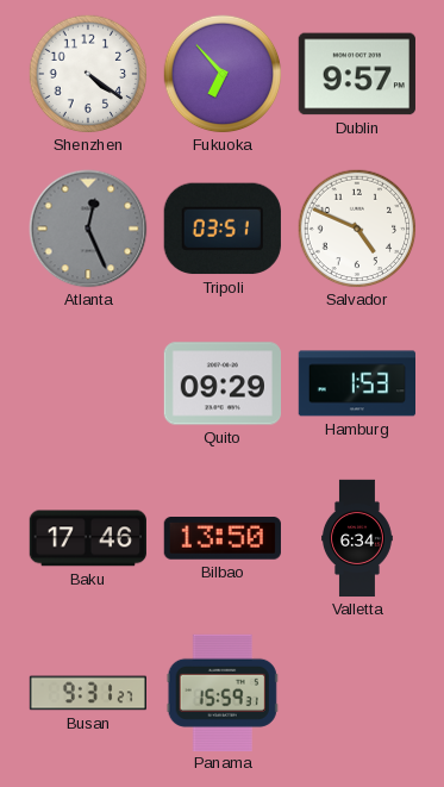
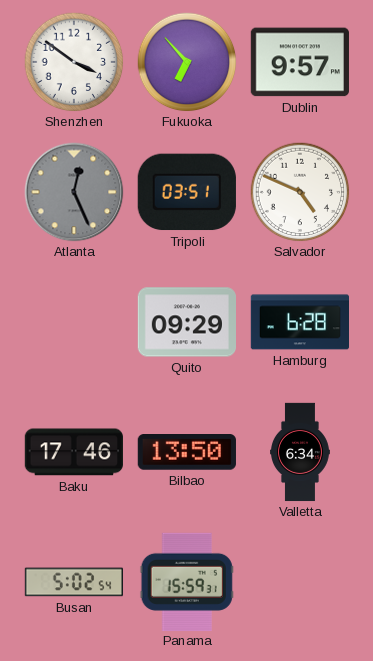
Shenzhen: 4:21 -> 3:51 (74, 62)
Hamburg: 1:53 -> 6:28 (299, 322)
Busan: 9:31 -> 5:02 (73, 582)
